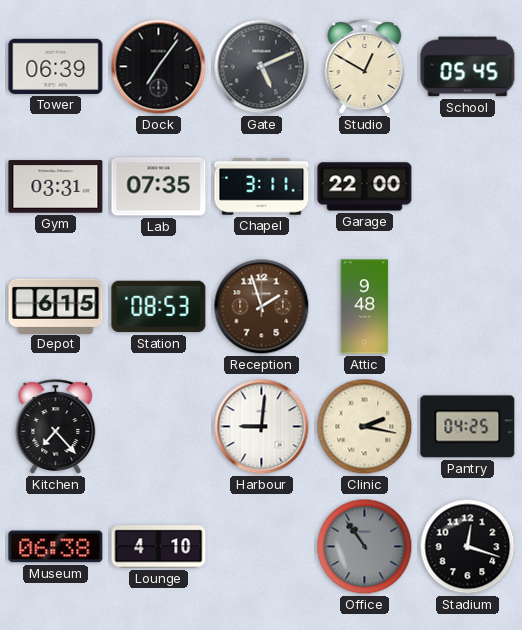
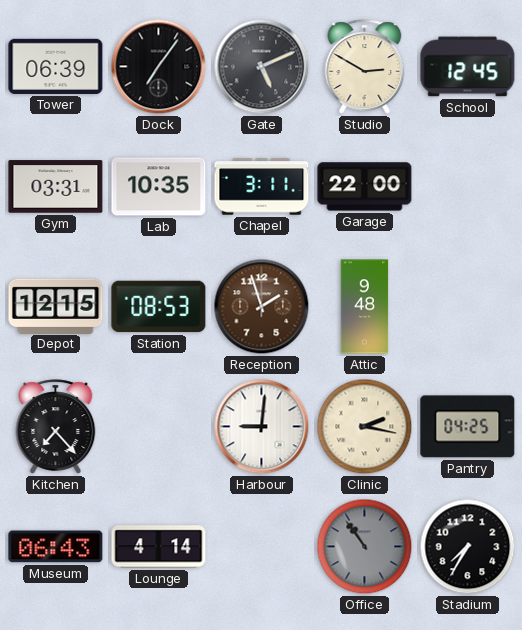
Studio: 12:50 -> 2:50 (365, 67)
School: 05:45 -> 12:45 (468, 67)
Lab: 07:35 -> 10:35 (159, 187)
Depot: 6:15 -> 12:15 (56, 306)
Museum: 06:38 -> 06:43 (56, 547)
Lounge: 4:10 -> 4:14 (159, 547)
Stadium: 12:18 -> 7:35 (468, 547)
